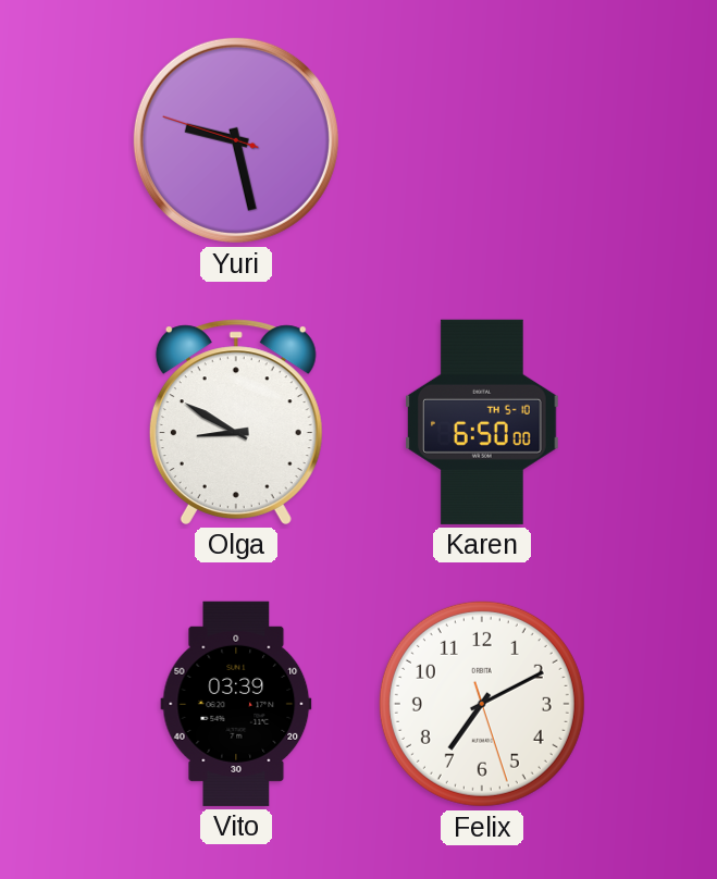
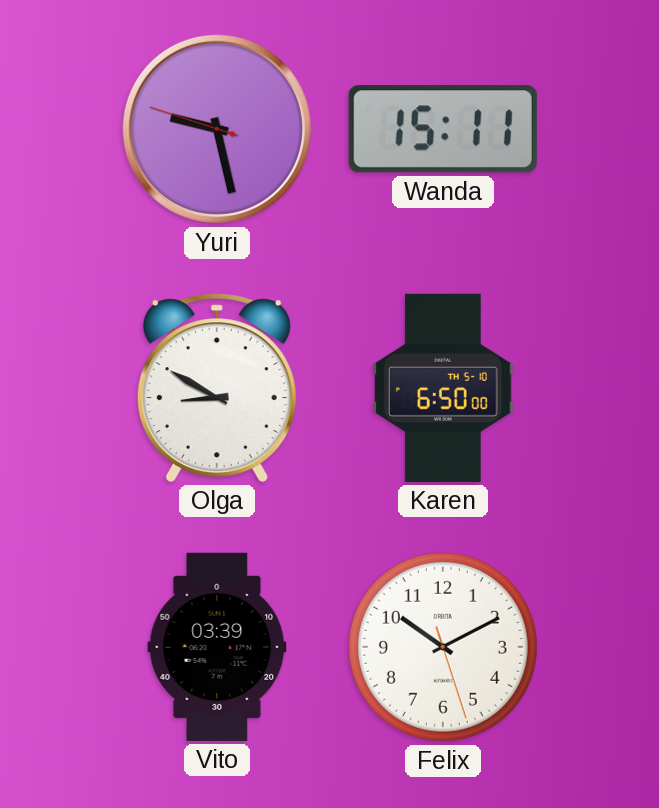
Wanda: none -> 15:11 (443, 129)
Felix: 7:10 -> 10:10 (443, 647)
